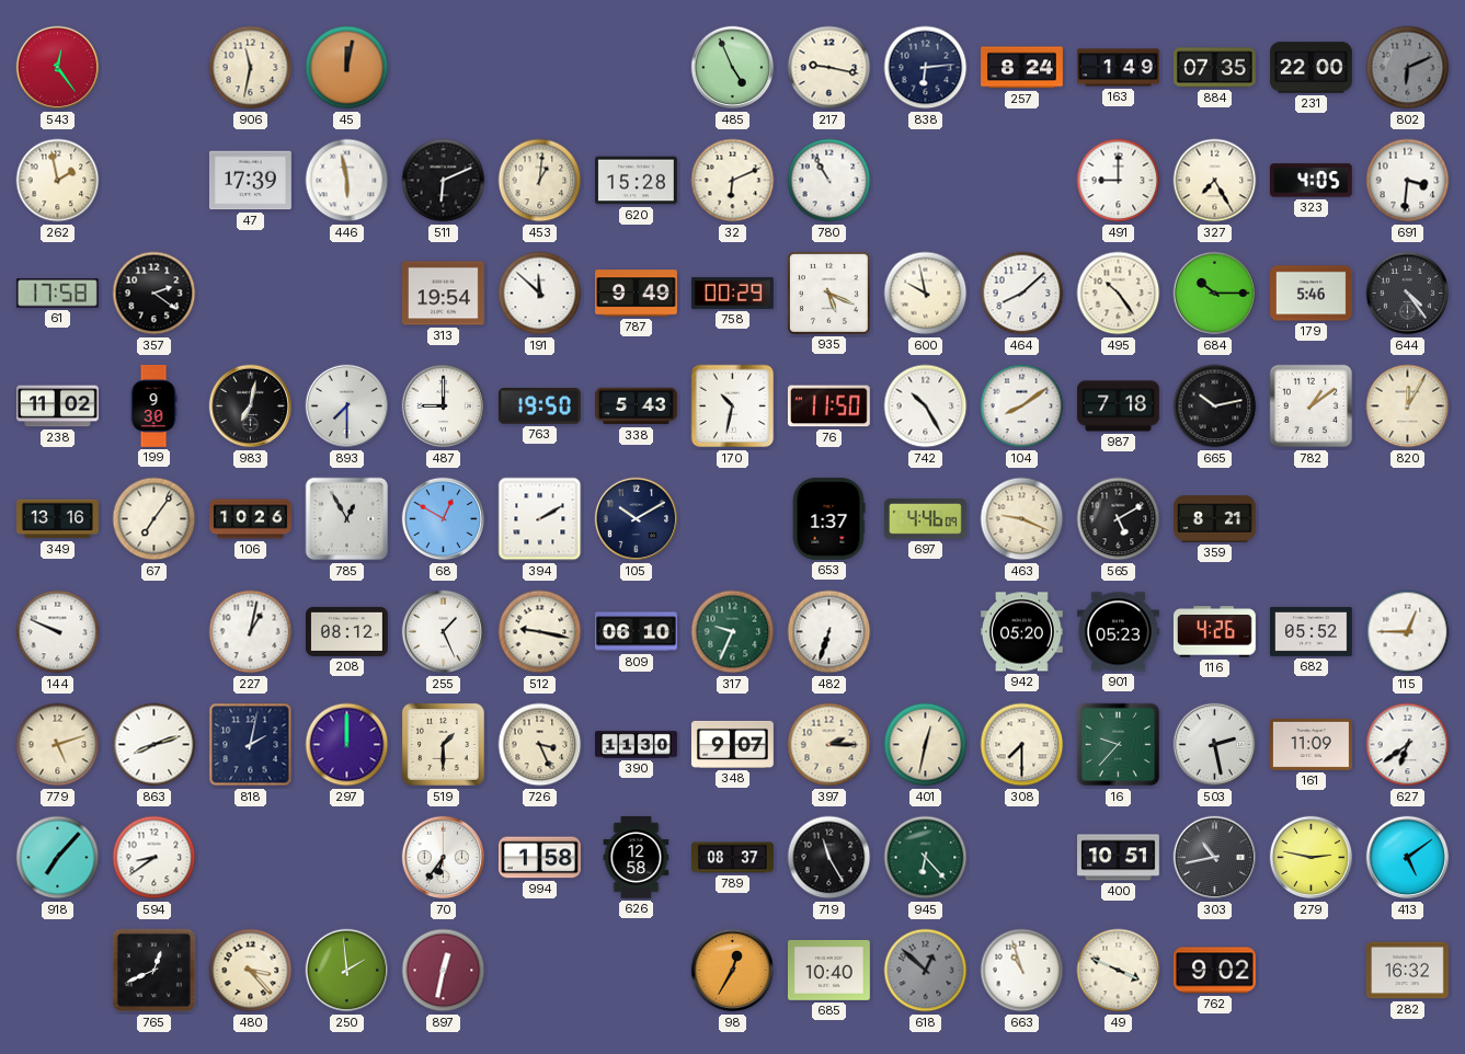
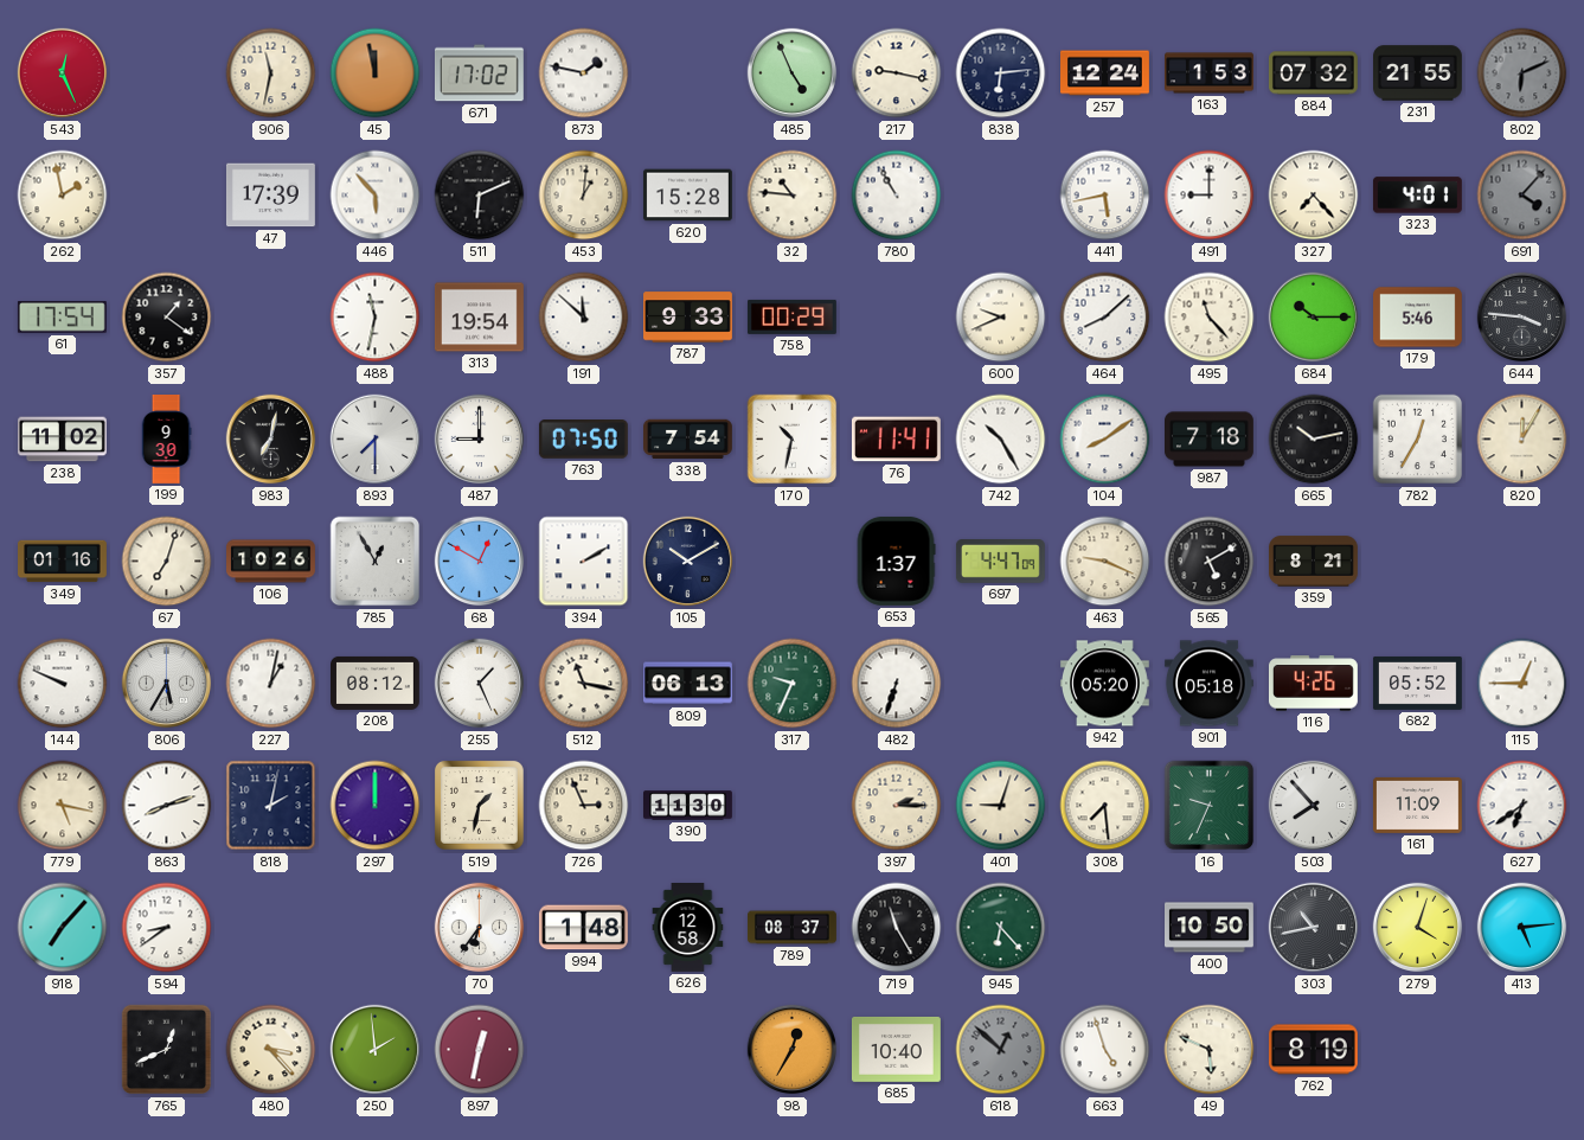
543: 12:24 -> 12:26 (63, 73)
45: 12:02 -> 11:58 (376, 73)
671: none -> 17:02 (479, 73)
873: none -> 1:47 (584, 73)
257: 8:24 -> 12:24 (1105, 73)
163: 1:49 -> 1:53 (1210, 73)
884: 07:35 -> 07:32 (1313, 73)
231: 22:00 -> 21:55 (1418, 73)
446: 5:58 -> 5:53 (376, 196)
32: 6:11 -> 10:46 (793, 196)
441: none -> 5:43 (1105, 196)
327: 7:25 -> 7:23 (1314, 196)
323: 4:05 -> 4:01 (1417, 196)
691: 3:31 -> 4:07 (1522, 196)
691 dial: white -> grey (1522, 196)
61: 17:58 -> 17:54 (62, 318)
357: 2:21 -> 1:21 (167, 318)
488: none -> 11:32 (376, 318)
787: 9:49 -> 9:33 (688, 318)
935: 5:19 -> none (828, 293)
600: 9:58 -> 9:41 (1001, 318)
495: 10:24 -> 11:23 (1210, 318)
644: 4:24 -> 3:46 (1522, 318)
763: 19:50 -> 07:50 (583, 440)
338: 5:43 -> 7:54 (688, 440)
76: 11:50 -> 11:41 (896, 440)
782: 1:09 -> 12:35 (1418, 440)
349: 13:16 -> 01:16 (63, 562)
67: 7:06 -> 7:03 (167, 562)
697: 4:46 -> 4:47 (1000, 562)
806: none -> 5:35 (167, 684)
512: 9:17 -> 11:17 (584, 684)
809: 06:10 -> 06:13 (688, 684)
901: 05:23 -> 05:18 (1208, 684)
779: 5:12 -> 5:17 (63, 806)
519: 1:30 -> 1:32 (480, 806)
726: 3:26 -> 2:56 (584, 806)
348: 9:07 -> none (732, 744)
401: 12:32 -> 9:03 (1001, 806)
308: 7:30 -> 7:29 (1105, 806)
16: 9:37 -> 9:34 (1210, 806)
503: 2:28 -> 7:53 (1314, 806)
994: 1:58 -> 1:48 (583, 928)
400: 10:51 -> 10:50 (1210, 928)
279: 2:47 -> 4:03 (1418, 928)
413: 5:09 -> 5:14 (1522, 928)
663: 10:57 -> 4:57 (1105, 1050)
49: 3:49 -> 5:49 (1210, 1050)
762: 9:02 -> 8:19 (1313, 1050)
282: 16:32 -> none (1407, 971)
